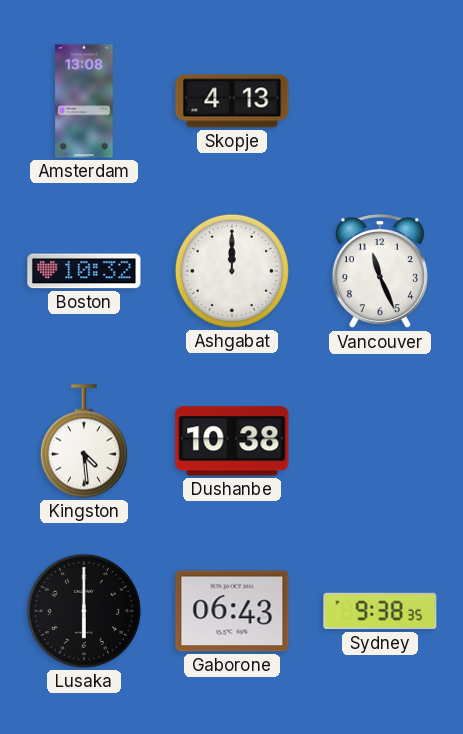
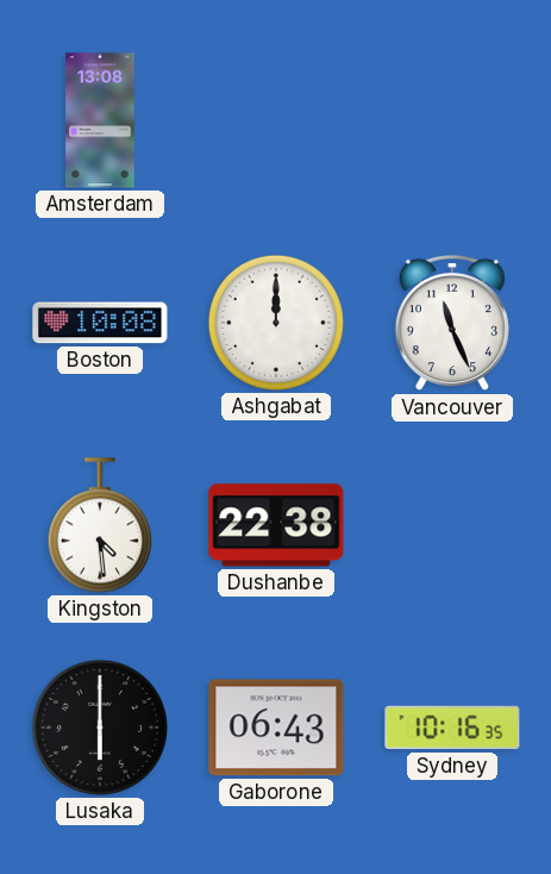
Skopje: 4:13 -> none (232, 101)
Boston: 10:32 -> 10:08 (100, 323)
Dushanbe: 10:38 -> 22:38 (276, 525)
Sydney: 9:38 -> 10:16 (452, 728)
